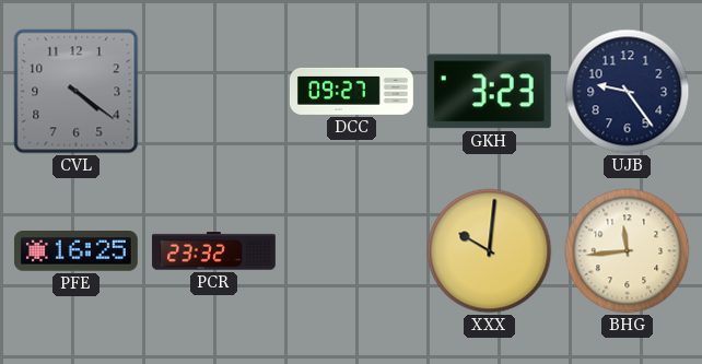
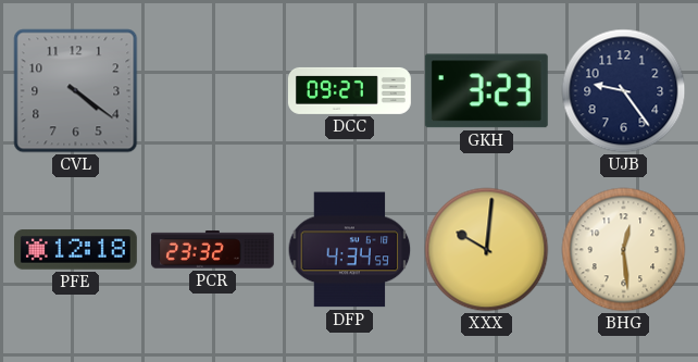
PFE: 16:25 -> 12:18 (75, 250)
DFP: none -> 4:34 (350, 250)
BHG: 11:44 -> 12:29 (624, 250)
